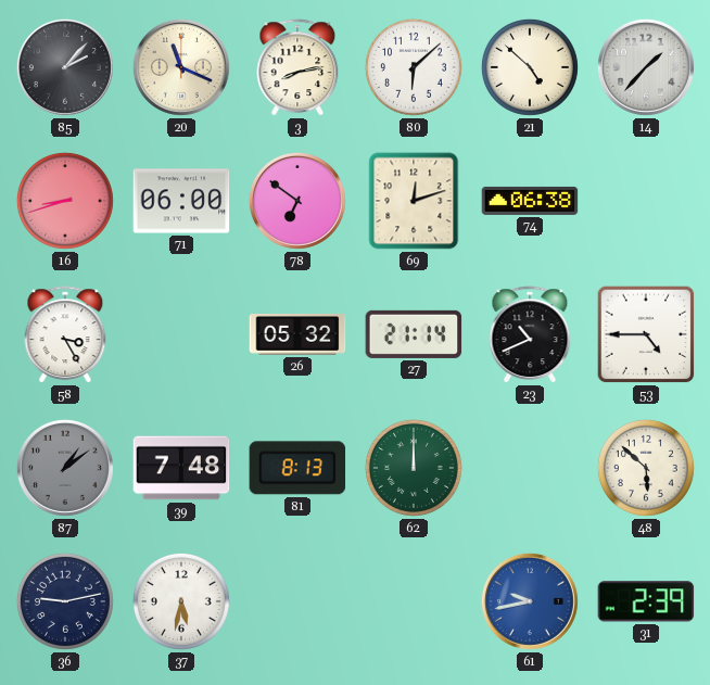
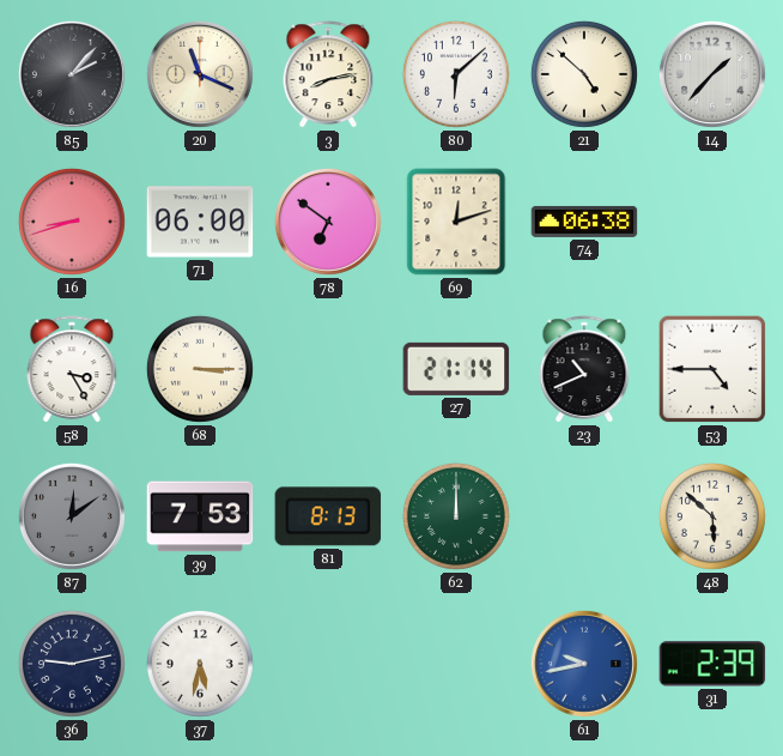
68: none -> 3:15 (200, 369)
26: 05:32 -> none (297, 335)
87: 1:09 -> 12:09 (72, 516)
39: 7:48 -> 7:53 (200, 516)
